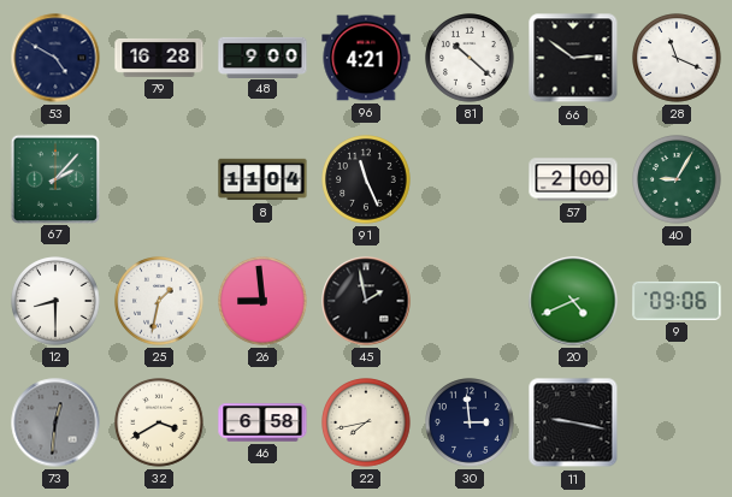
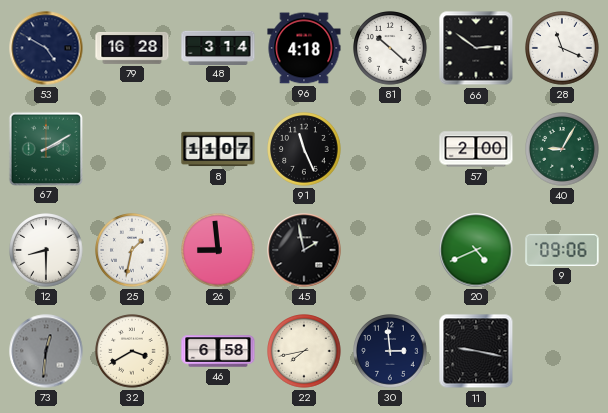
48: 9:00 -> 3:14 (218, 47)
96: 4:21 -> 4:18 (304, 48)
67: 2:07 -> 2:10 (45, 148)
8: 11:04 -> 11:07 (218, 149)
